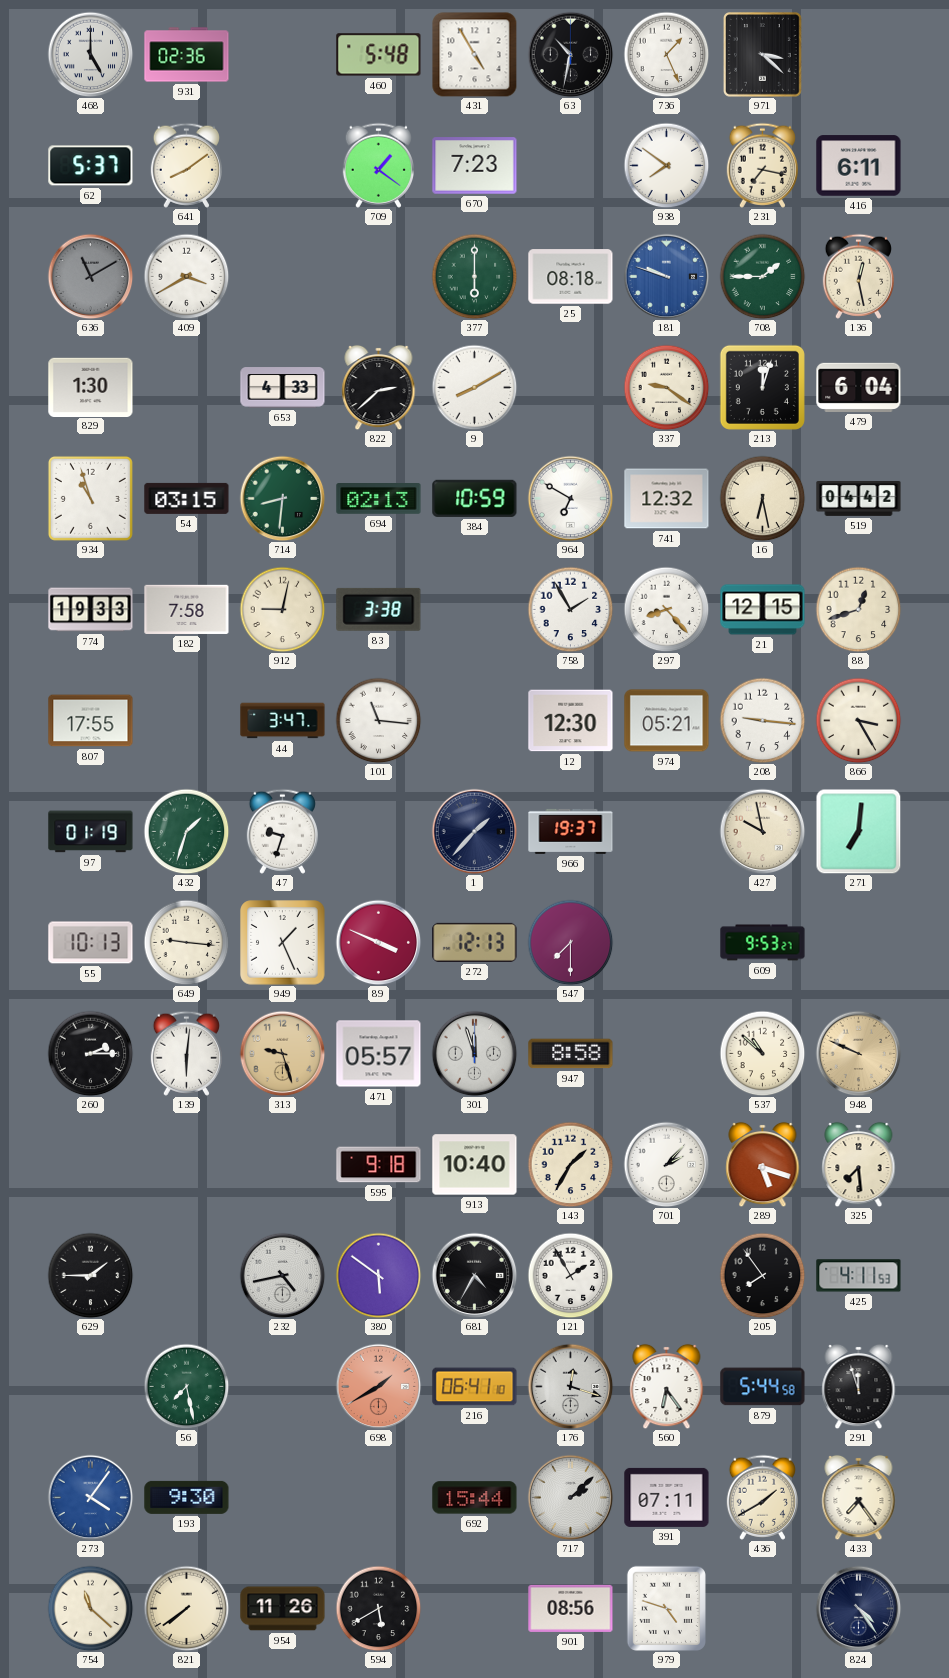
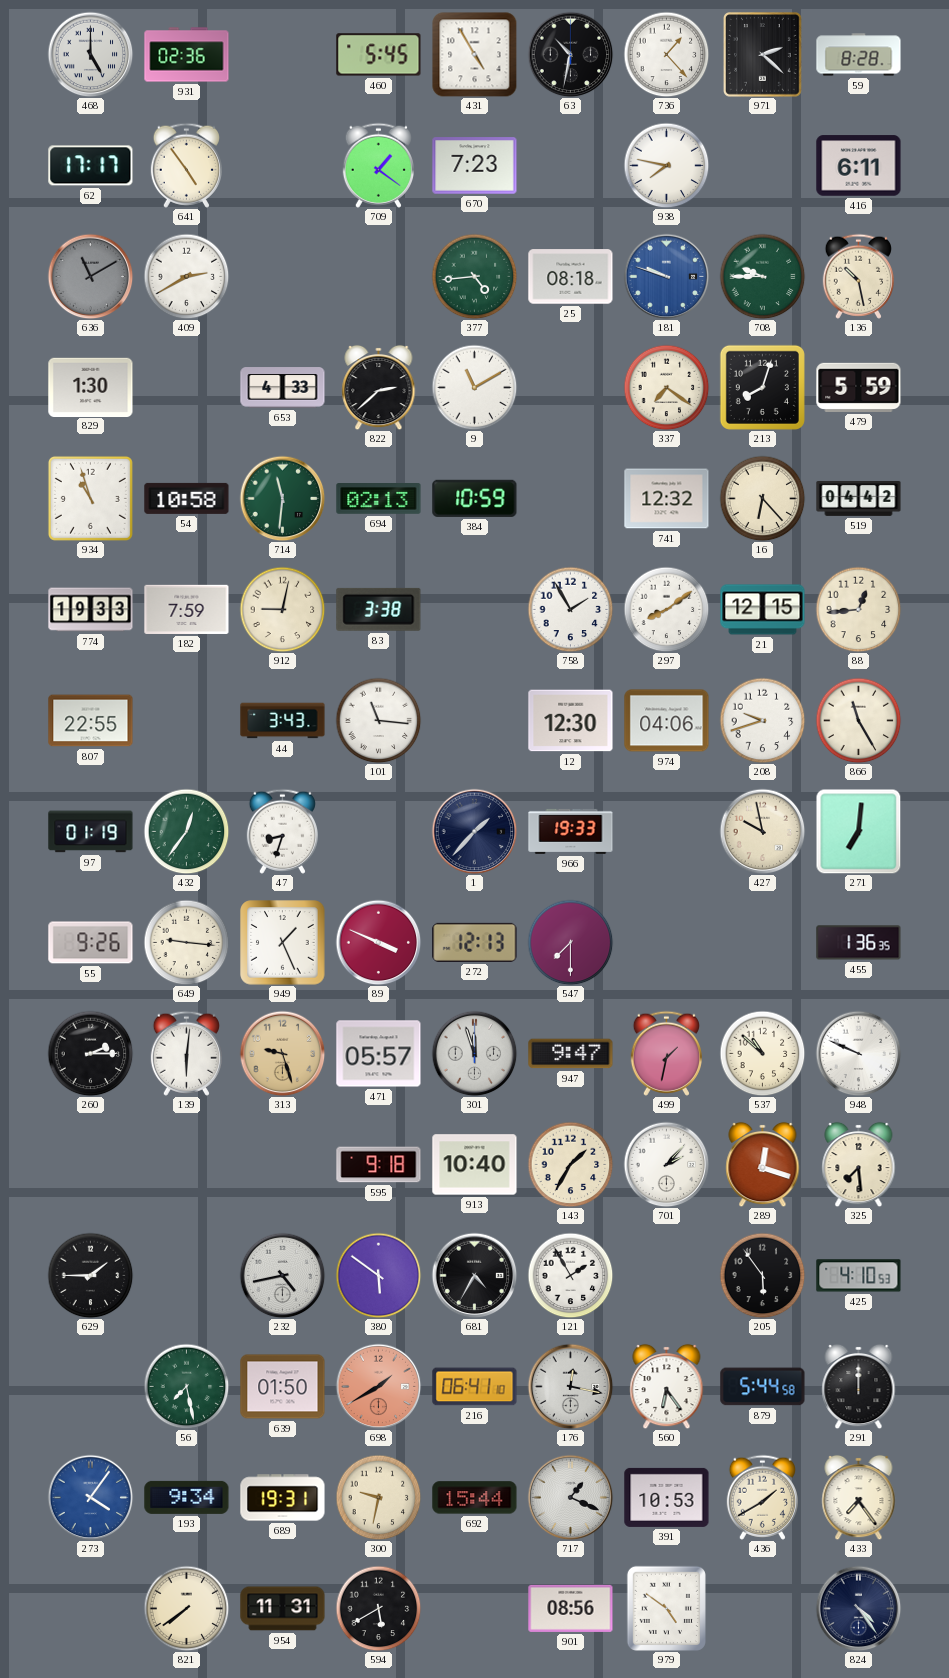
460: 5:48 -> 5:45 (379, 55)
736: 1:26 -> 1:23 (666, 54)
971: 3:22 -> 2:22 (763, 55)
59: none -> 8:28 (859, 55)
62: 5:37 -> 17:17 (91, 166)
641: 8:09 -> 4:54 (186, 165)
938: 7:51 -> 7:47 (666, 165)
231: 7:17 -> none (762, 165)
409: 3:40 -> 2:40 (186, 276)
377: 6:00 -> 4:44 (474, 276)
708: 1:45 -> 9:45 (762, 276)
136: 12:28 -> 10:28 (858, 276)
9: 8:10 -> 11:10 (474, 387)
337: 9:21 -> 7:21 (666, 387)
213: 12:03 -> 8:03 (762, 387)
479: 6:04 -> 5:59 (859, 387)
54: 03:15 -> 10:58 (187, 498)
714: 8:31 -> 11:31 (282, 498)
964: 6:50 -> none (570, 498)
16: 6:28 -> 6:23 (762, 498)
182: 7:58 -> 7:59 (187, 609)
297: 8:23 -> 8:09 (666, 609)
88: 12:42 -> 12:44 (858, 609)
807: 17:55 -> 22:55 (91, 721)
44: 3:47 -> 3:43 (283, 721)
974: 05:21 -> 04:06 (667, 721)
208: 9:16 -> 9:42 (762, 720)
866: 3:25 -> 11:25 (858, 720)
432: 1:33 -> 12:36 (186, 831)
47: 9:33 -> 8:33 (282, 831)
966: 19:37 -> 19:33 (571, 831)
55: 10:13 -> 9:26 (91, 943)
609: 9:53 -> none (763, 943)
455: none -> 1:36 (859, 943)
947: 8:58 -> 9:47 (571, 1054)
499: none -> 1:32 (666, 1053)
948 dial: champagne -> white (858, 1053)
289: 5:18 -> 12:18 (763, 1164)
205: 7:54 -> 5:54 (762, 1275)
425: 4:11 -> 4:10 (859, 1276)
639: none -> 01:50 (283, 1387)
176: 12:18 -> 12:17 (570, 1386)
291: 11:57 -> 12:00 (859, 1386)
193: 9:30 -> 9:34 (187, 1497)
689: none -> 19:31 (283, 1498)
300: none -> 9:32 (378, 1497)
717: 2:08 -> 1:19 (570, 1497)
391: 07:11 -> 10:53 (667, 1497)
754: 11:22 -> none (90, 1608)
954: 11:26 -> 11:31 (283, 1609)
979: 4:48 -> 4:51 (666, 1608)
